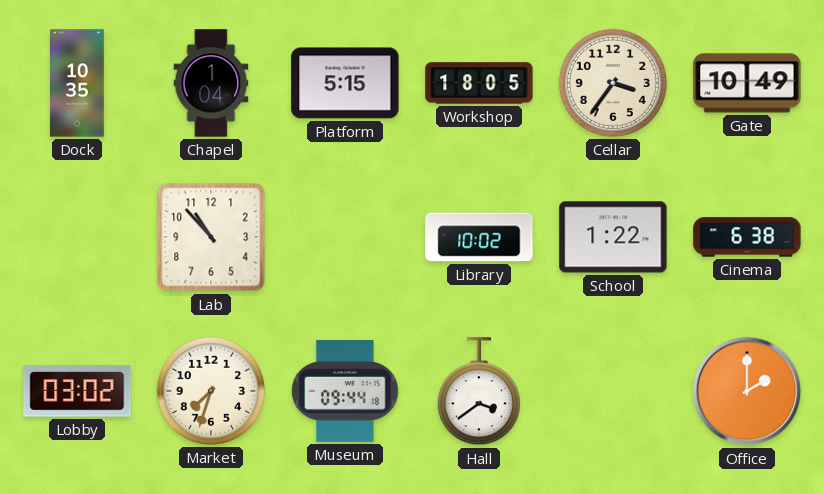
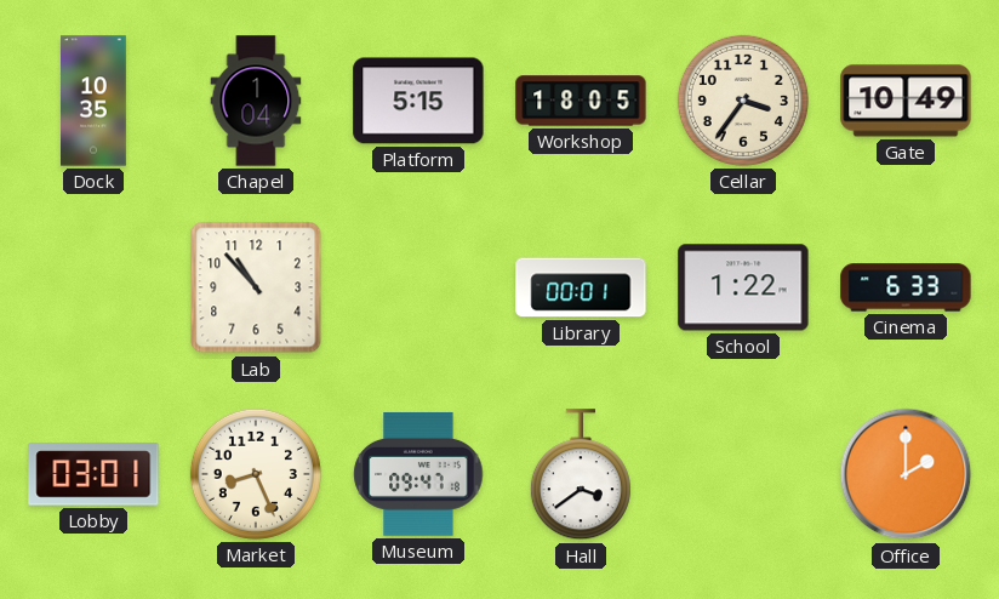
Library: 10:02 -> 00:01 (581, 287)
Cinema: 6:38 -> 6:33 (906, 287)
Lobby: 03:02 -> 03:01 (93, 474)
Market: 7:33 -> 8:26 (256, 474)
Museum: 09:44 -> 09:47 (418, 474)
